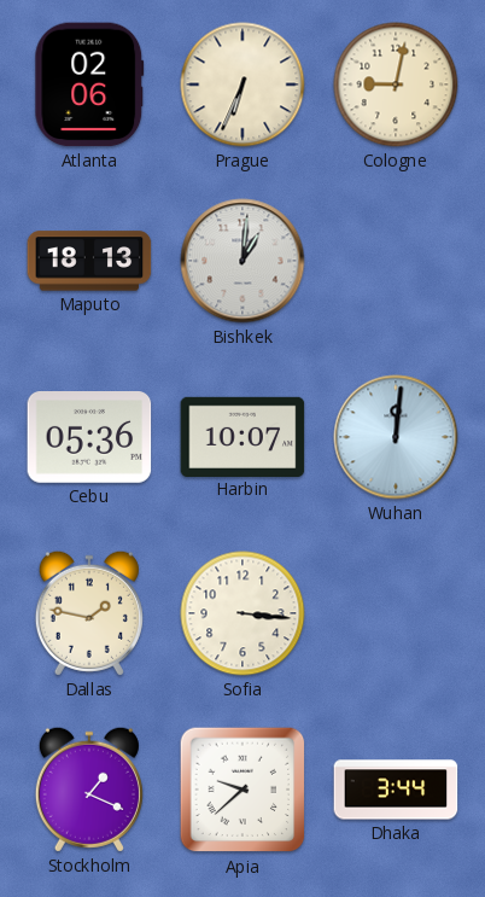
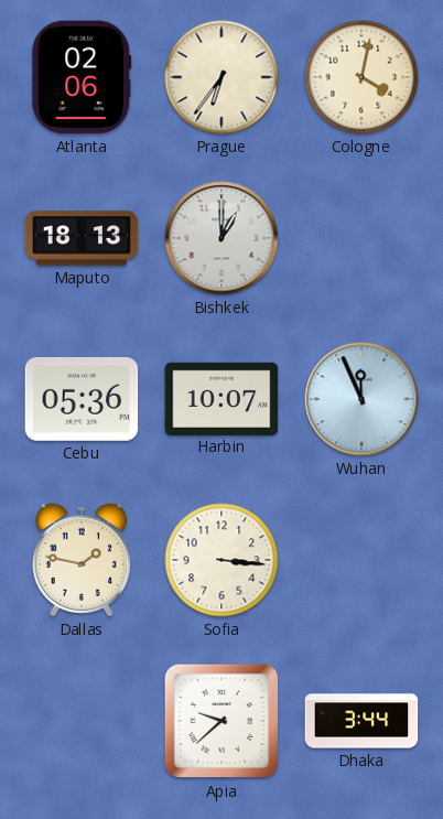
Prague: 6:34 -> 6:36 (221, 77)
Cologne: 9:02 -> 4:02 (361, 77)
Bishkek: 1:01 -> 1:00 (221, 238)
Wuhan: 12:01 -> 11:56 (361, 399)
Stockholm: 1:19 -> none (89, 790)
